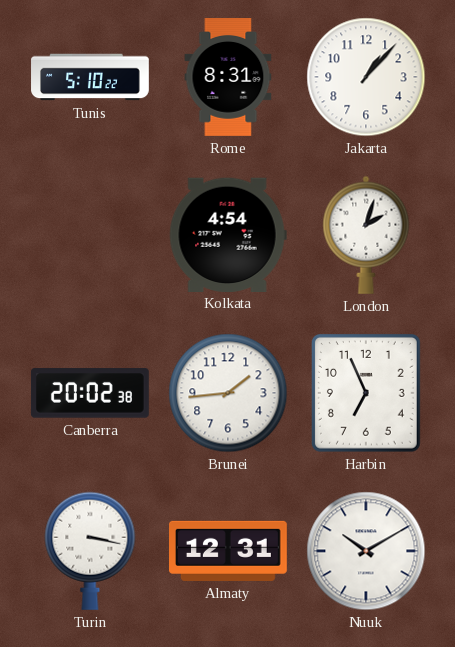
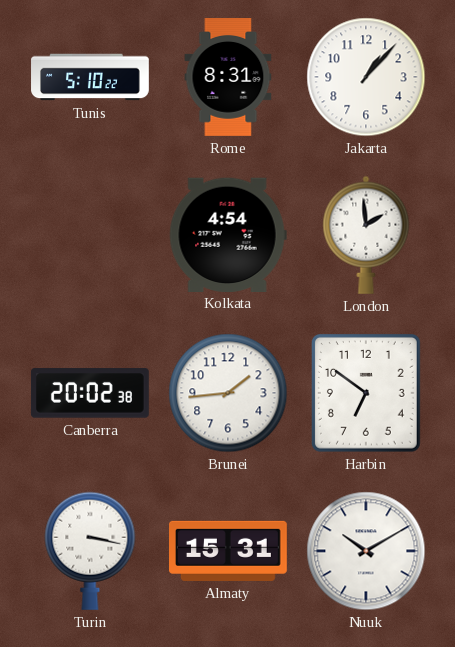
London: 2:03 -> 1:59 (366, 235)
Harbin: 6:56 -> 6:51 (366, 394)
Almaty: 12:31 -> 15:31 (229, 551)
